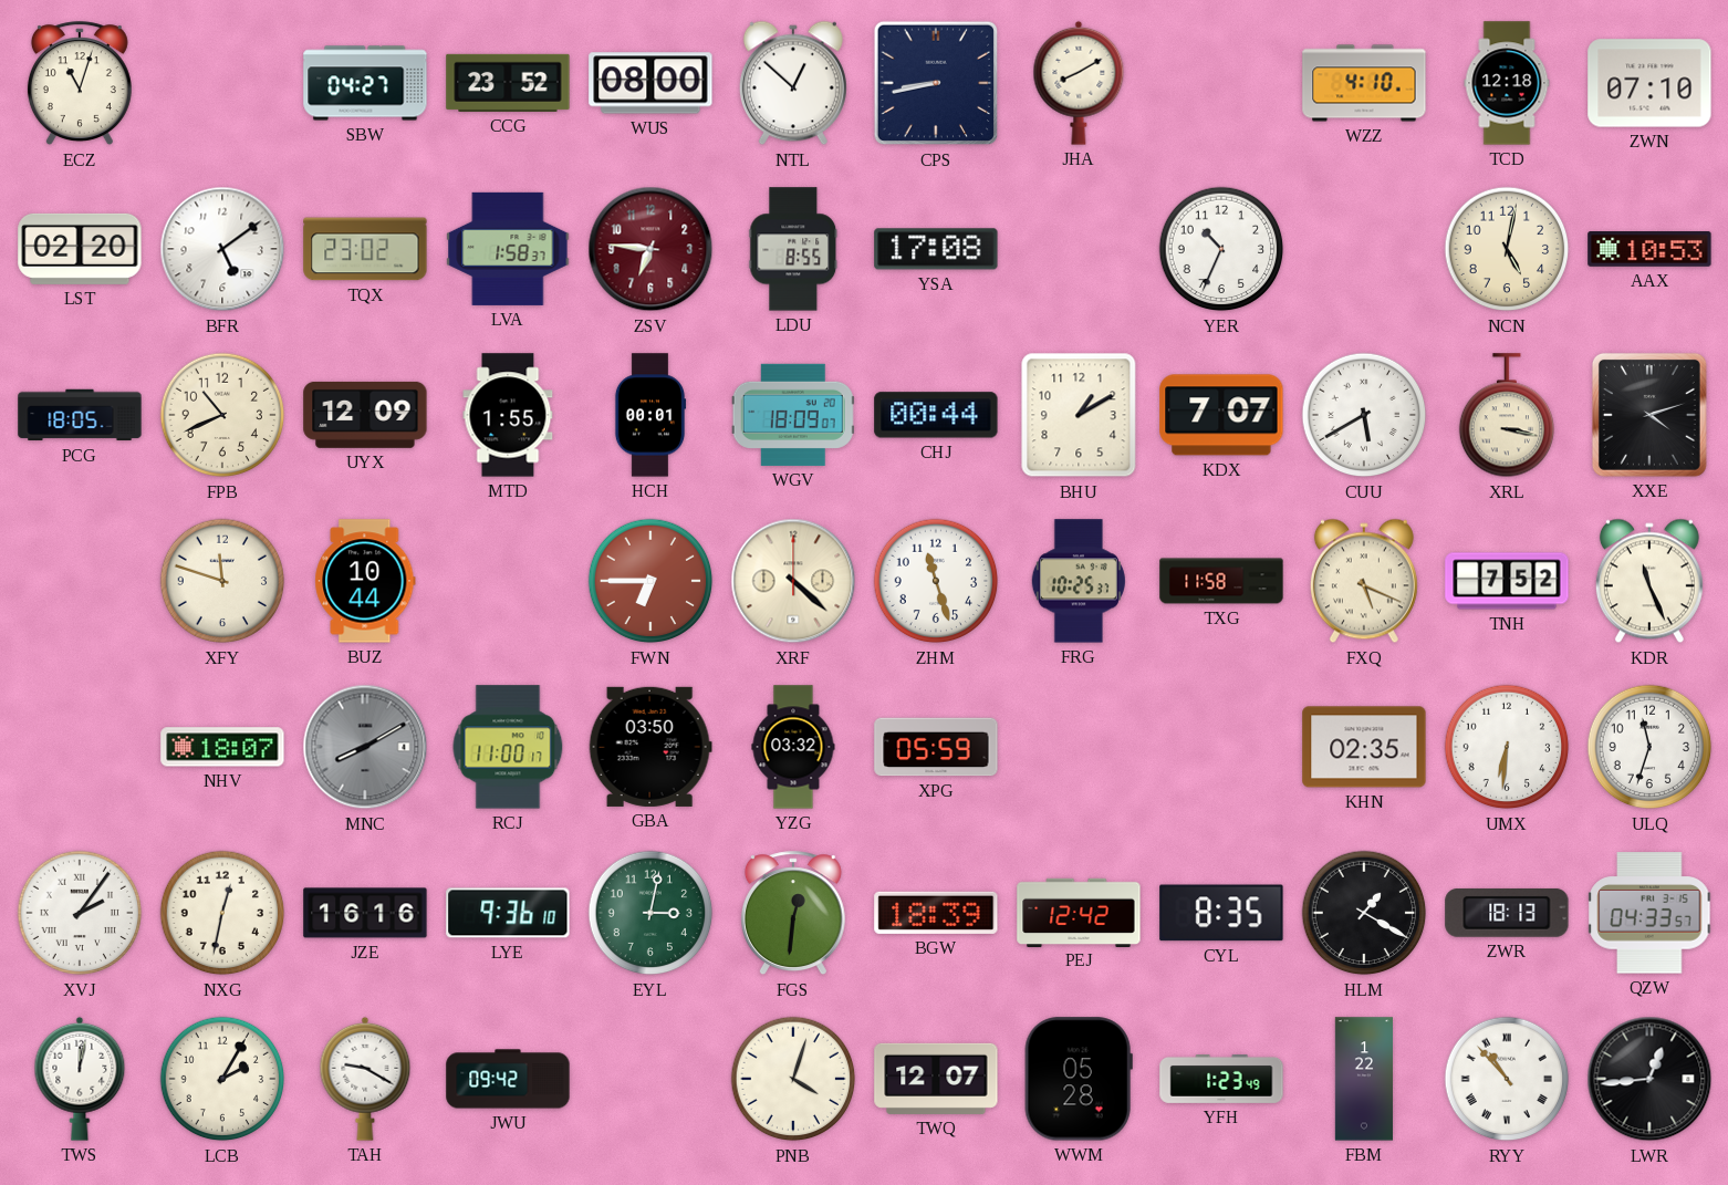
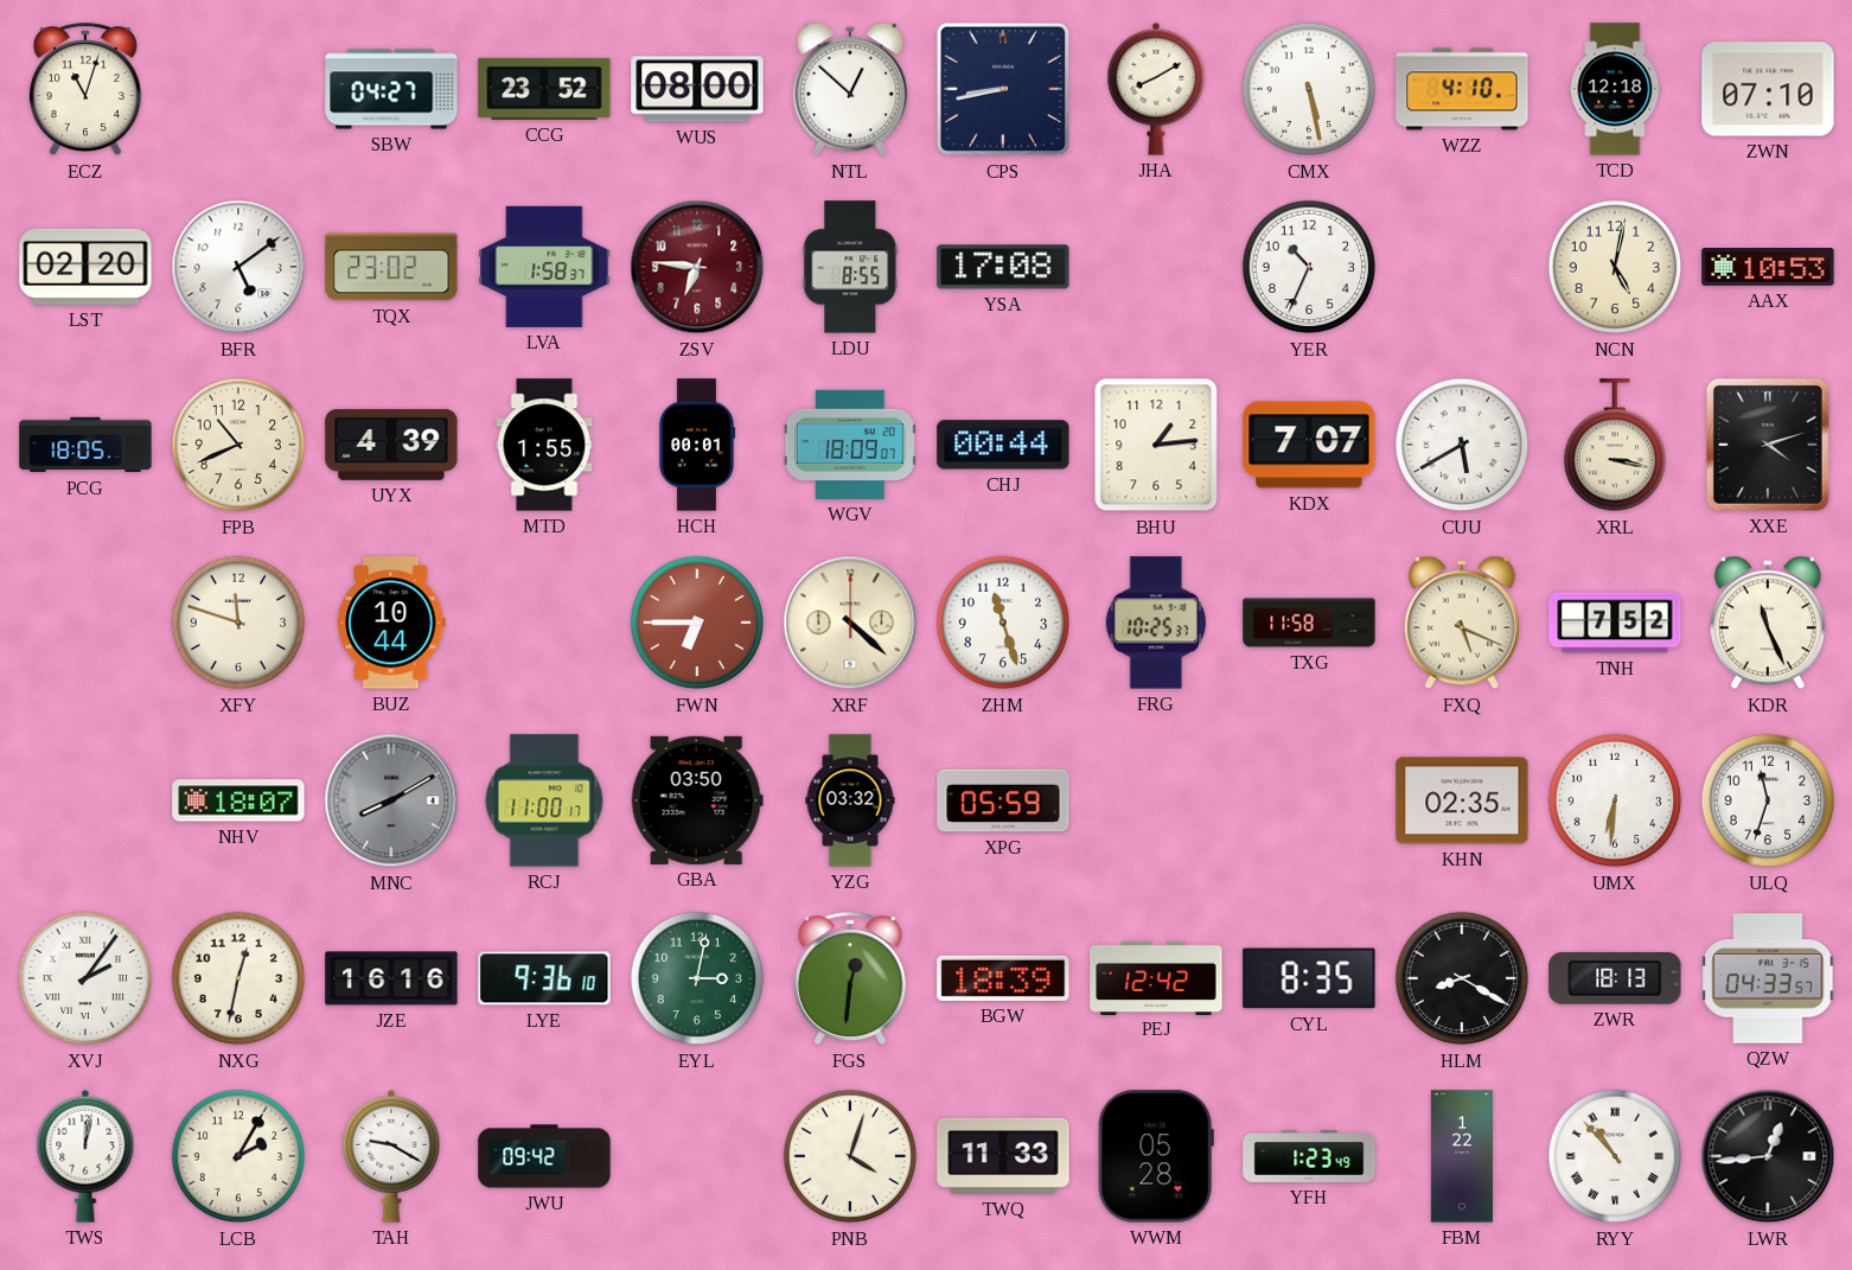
CMX: none -> 5:28 (1309, 89)
UYX: 12:09 -> 4:39 (391, 445)
BHU: 1:10 -> 1:14 (1156, 445)
HLM: 1:20 -> 8:20 (1462, 978)
TWQ: 12:07 -> 11:33 (1003, 1156)
